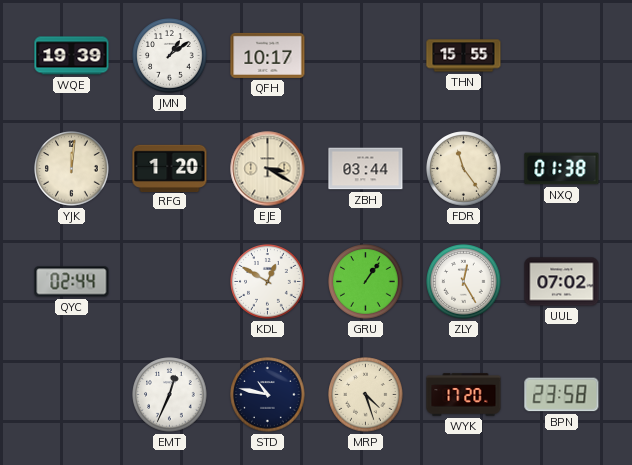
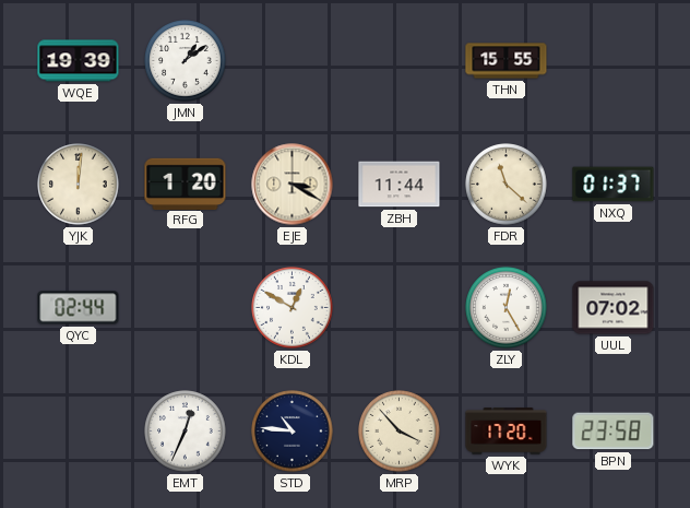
QFH: 10:17 -> none (268, 55)
ZBH: 03:44 -> 11:44 (400, 185)
FDR: 11:24 -> 11:22 (507, 185)
NXQ: 01:38 -> 01:37 (614, 185)
GRU: 1:06 -> none (366, 282)
STD: 10:47 -> 10:46 (293, 432)
MRP: 4:27 -> 3:53 (400, 432)
